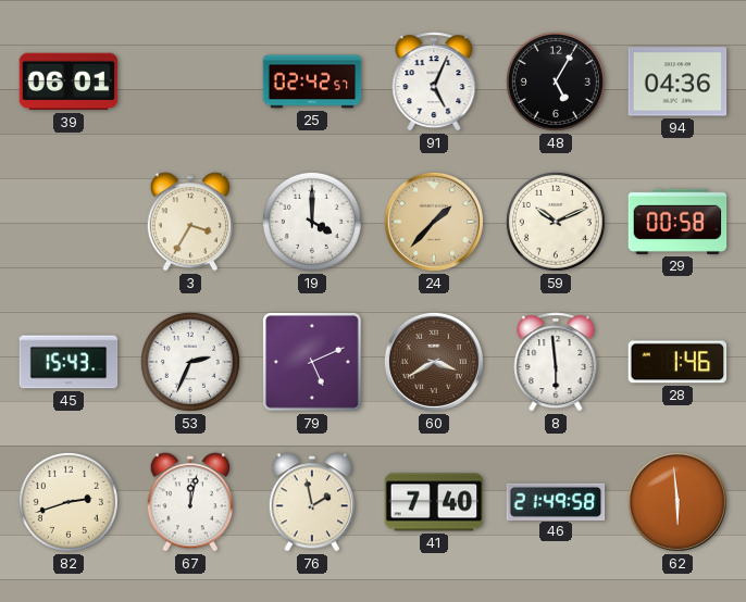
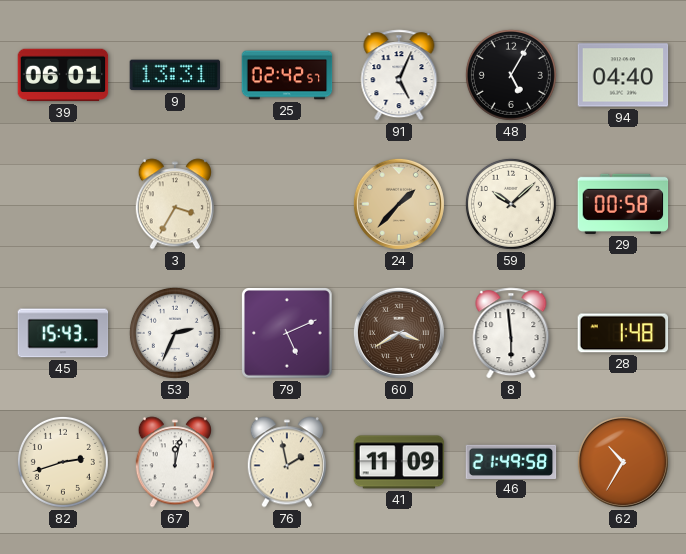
9: none -> 13:31 (175, 75)
94: 04:36 -> 04:40 (623, 75)
19: 4:00 -> none (312, 222)
59: 10:11 -> 10:08 (511, 204)
28: 1:46 -> 1:48 (623, 333)
41: 7:40 -> 11:09 (399, 462)
62: 5:59 -> 10:35 (623, 462)
